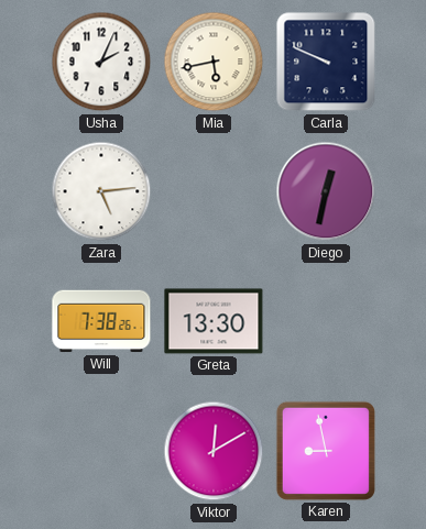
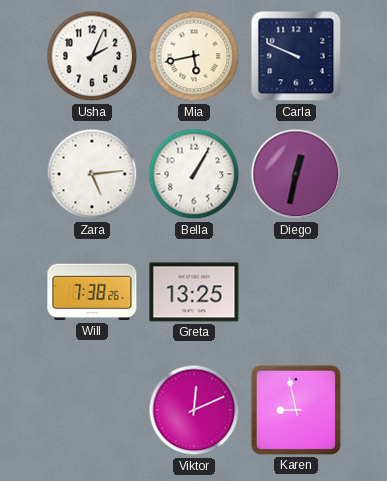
Bella: none -> 1:05 (194, 174)
Greta: 13:30 -> 13:25 (194, 292)
Viktor: 12:10 -> 12:11 (194, 410)
